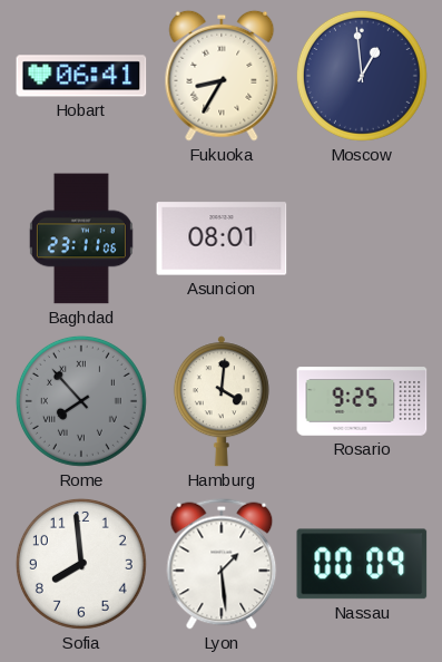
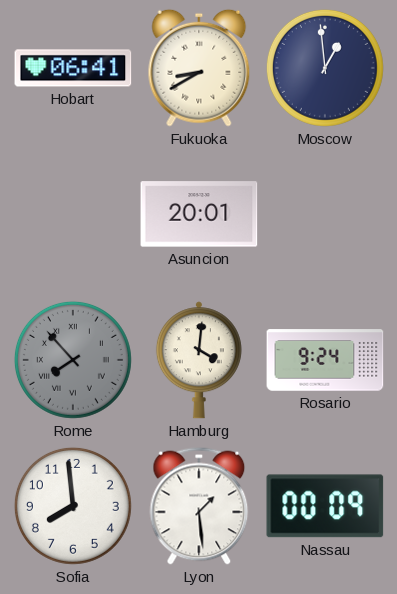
Fukuoka: 8:35 -> 8:40 (199, 68)
Baghdad: 23:11 -> none (81, 238)
Asuncion: 08:01 -> 20:01 (199, 214)
Rosario: 9:25 -> 9:24 (325, 360)
